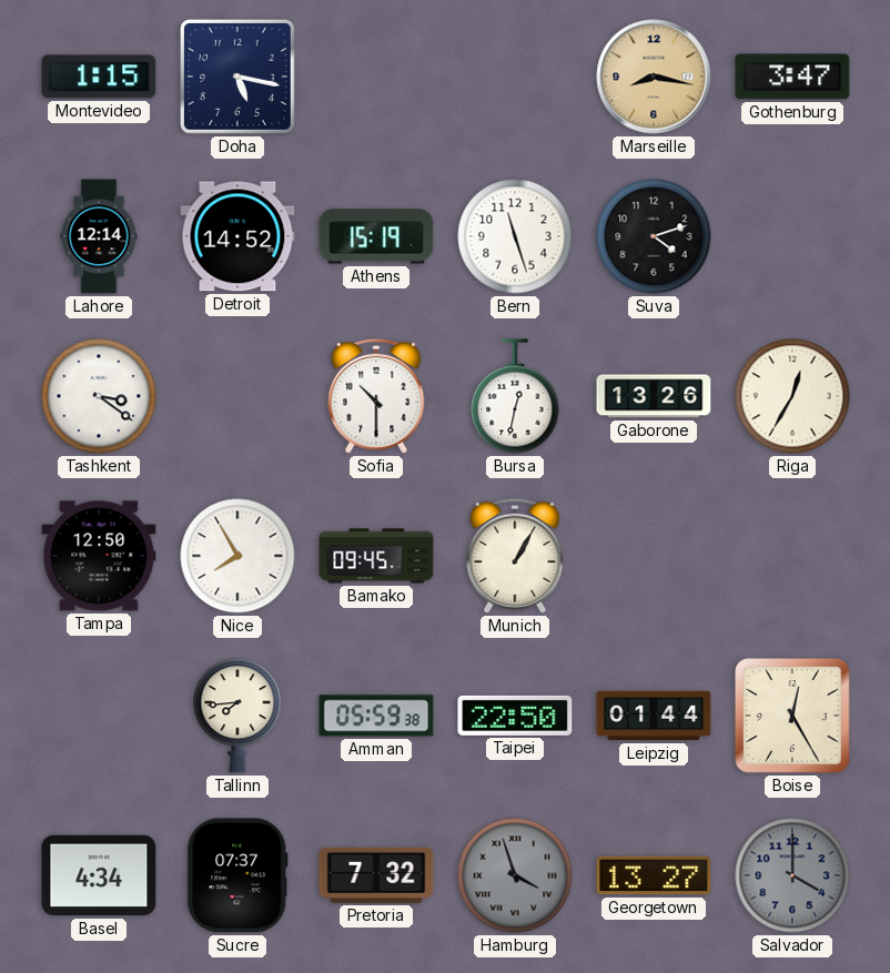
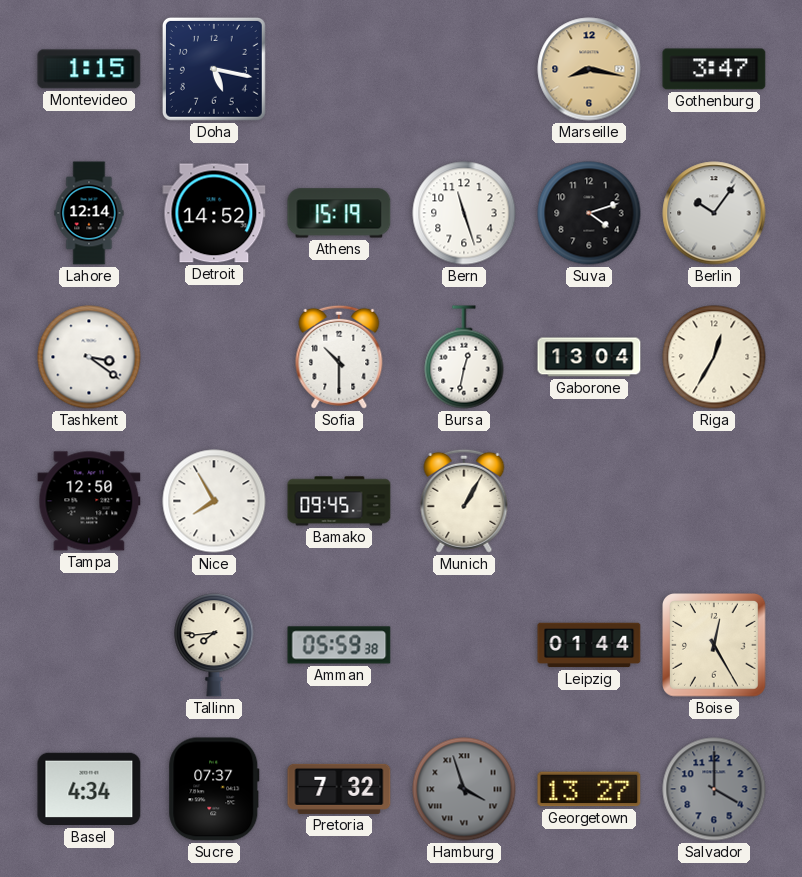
Berlin: none -> 10:06 (714, 213)
Gaborone: 13:26 -> 13:04 (589, 357)
Taipei: 22:50 -> none (515, 716)
